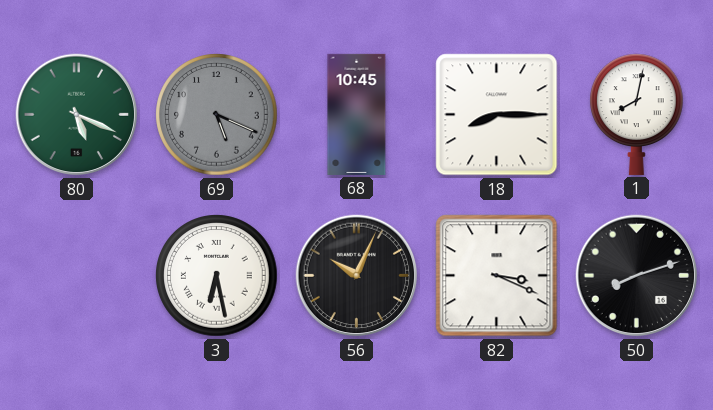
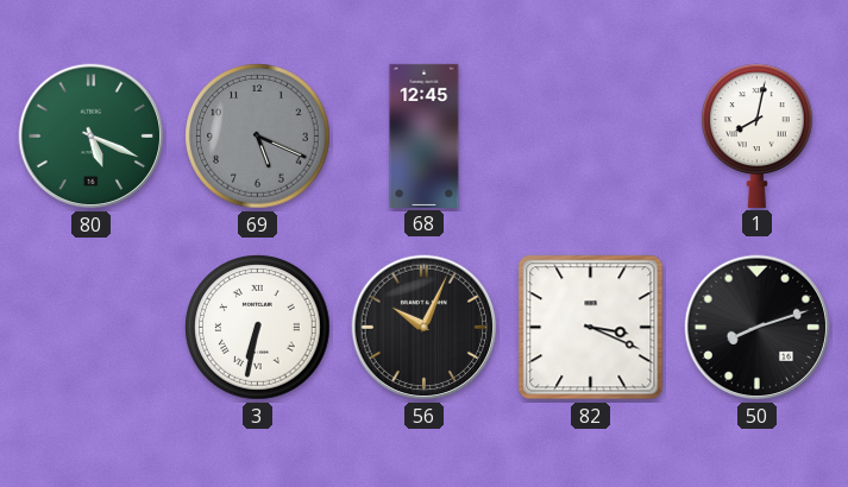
68: 10:45 -> 12:45 (425, 135)
18: 8:15 -> none (497, 115)
3: 6:28 -> 6:32 (258, 328)
